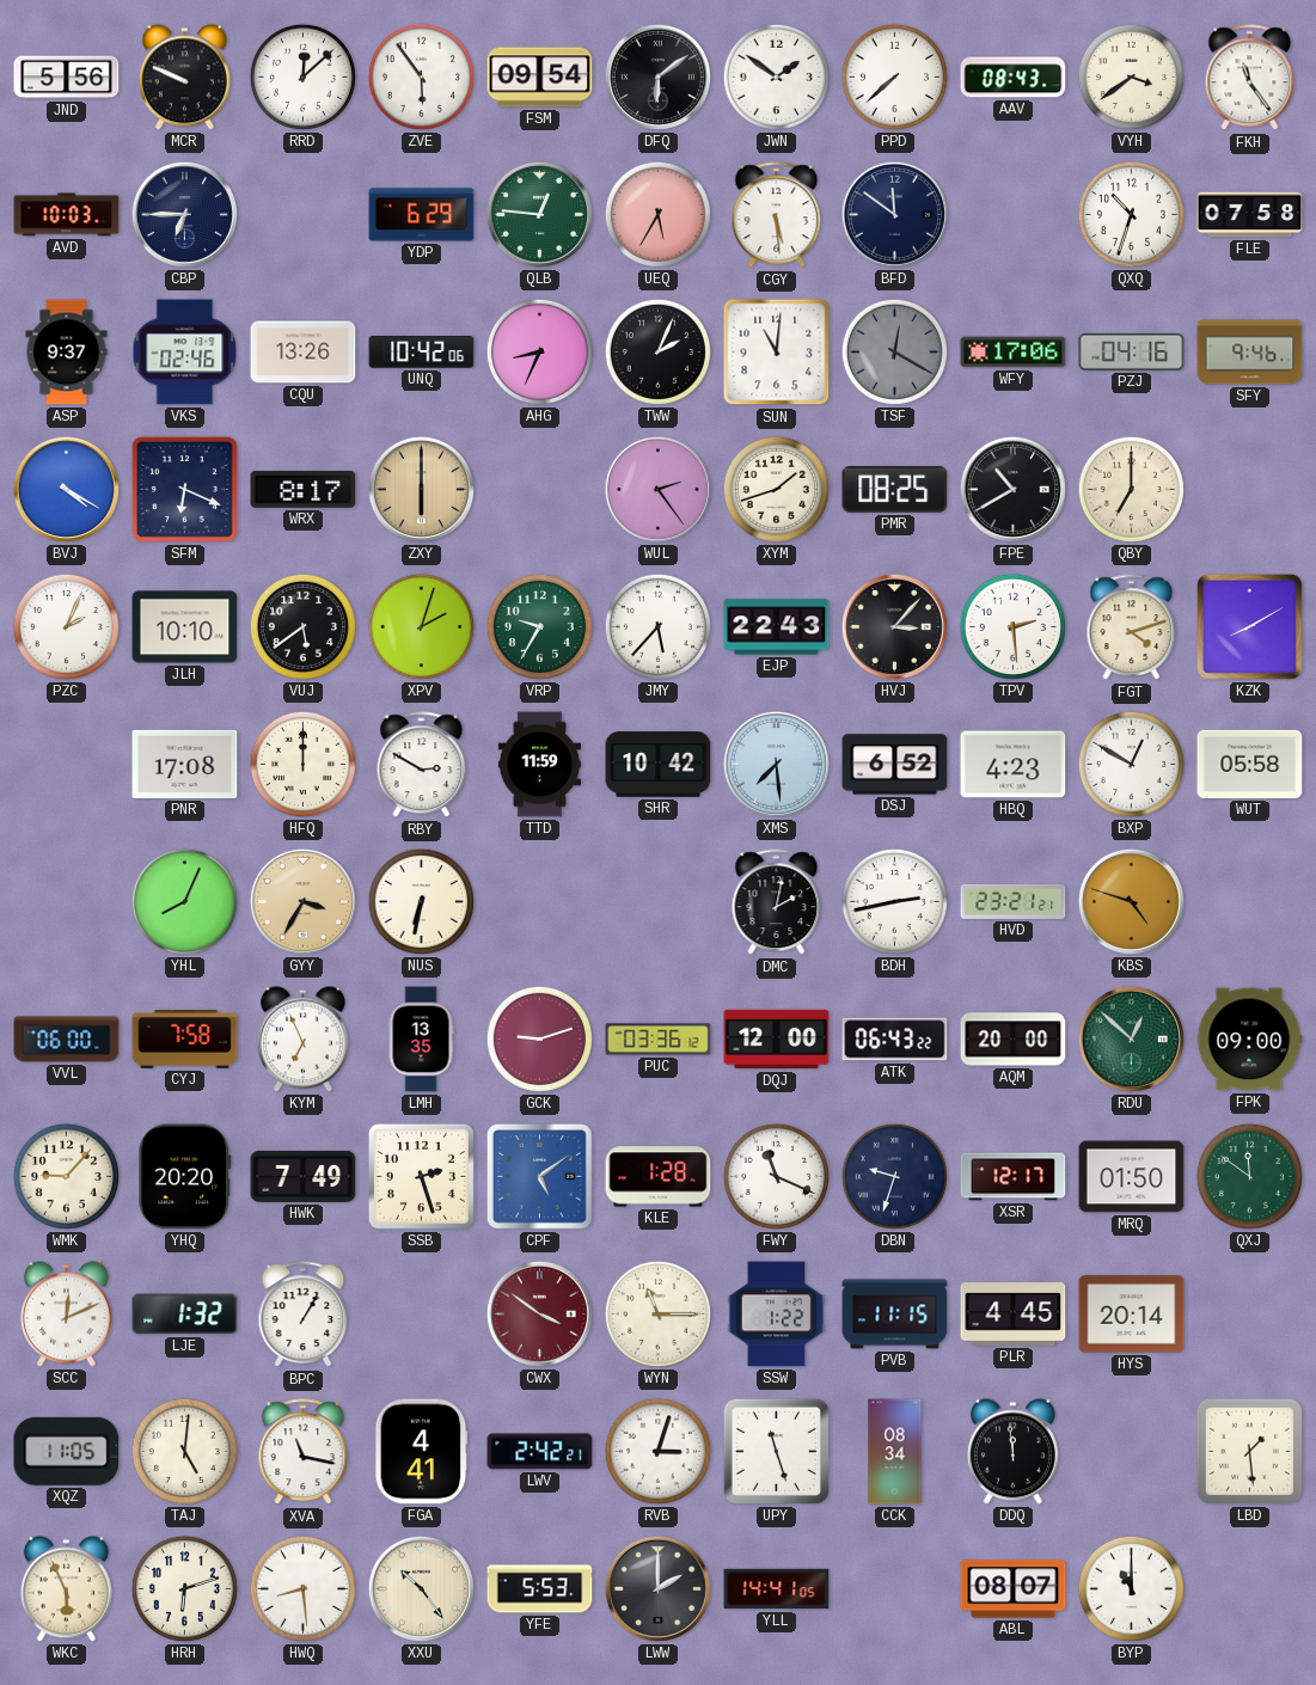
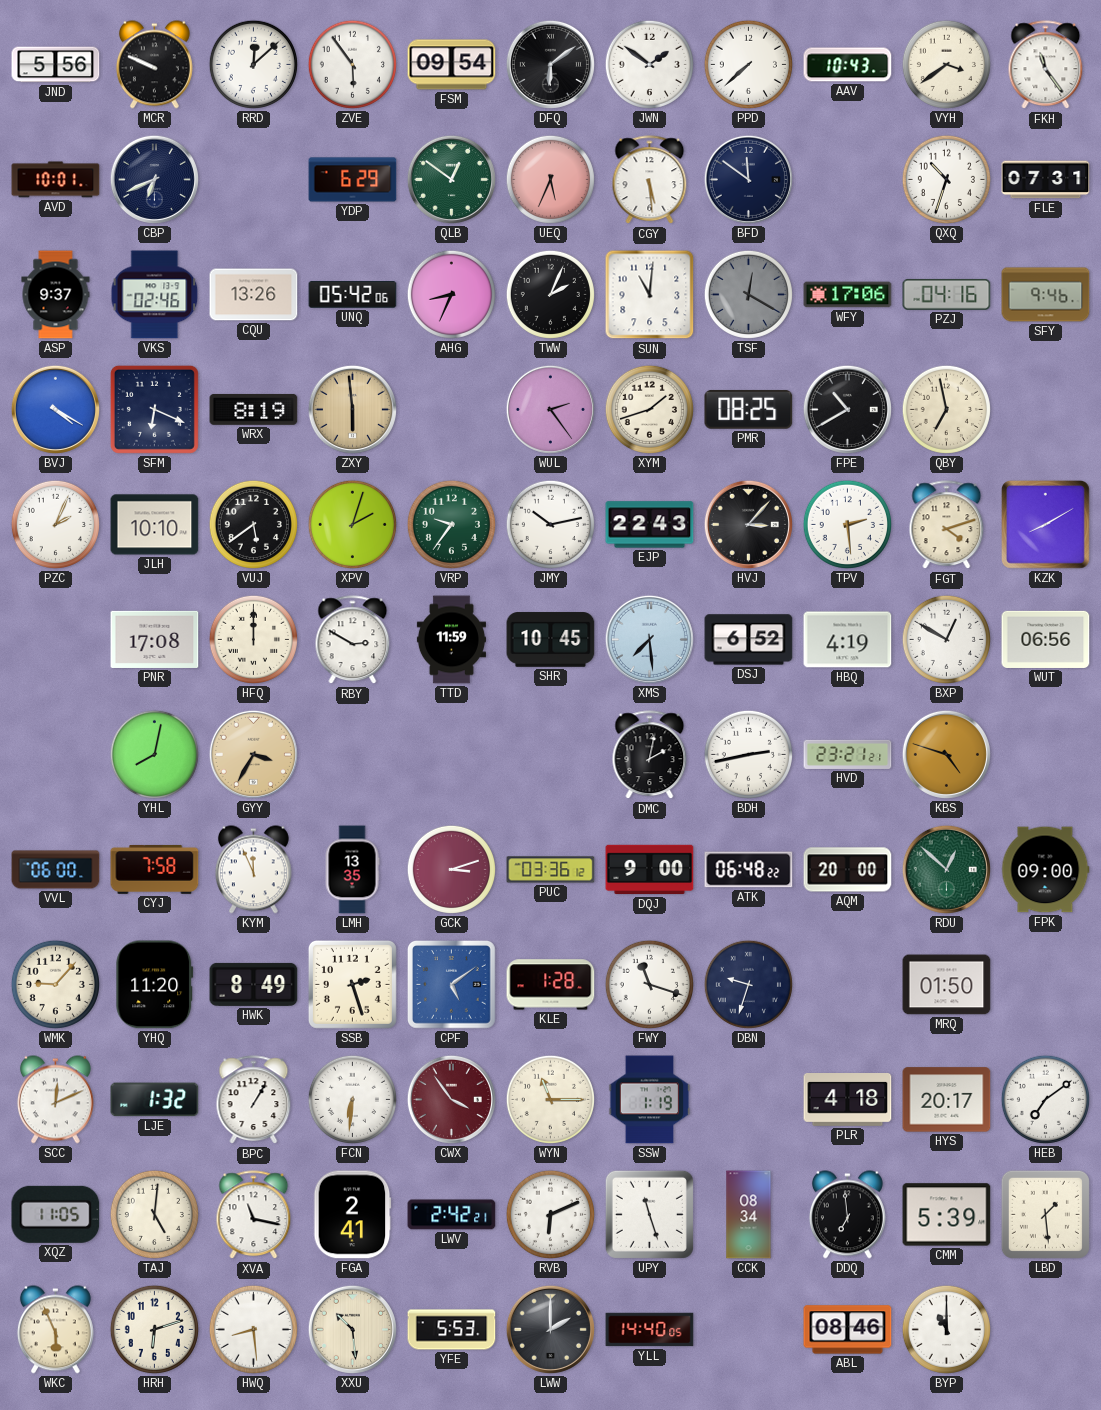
AAV: 08:43 -> 10:43 (848, 65)
AVD: 10:03 -> 10:01 (56, 180)
CBP: 6:45 -> 6:41 (154, 179)
QLB: 12:46 -> 12:51 (451, 179)
UEQ: 5:35 -> 5:34 (550, 179)
FLE: 07:58 -> 07:31 (1046, 180)
UNQ: 10:42 -> 05:42 (353, 295)
WRX: 8:17 -> 8:19 (254, 409)
ZXY: 6:00 -> 5:59 (352, 409)
QBY: 7:00 -> 6:58 (946, 409)
VRP: 9:35 -> 9:36 (451, 524)
JMY: 5:37 -> 10:13 (550, 524)
SHR: 10:42 -> 10:45 (551, 640)
HBQ: 4:23 -> 4:19 (848, 640)
WUT: 05:58 -> 06:56 (1046, 639)
YHL: 8:04 -> 8:02 (154, 754)
NUS: 6:32 -> none (421, 901)
KYM: 6:56 -> 11:56 (253, 870)
GCK: 9:12 -> 3:12 (451, 869)
DQJ: 12:00 -> 9:00 (650, 870)
ATK: 06:43 -> 06:48 (749, 870)
YHQ: 20:20 -> 11:20 (155, 985)
HWK: 7:49 -> 8:49 (254, 984)
FWY: 11:19 -> 11:18 (649, 984)
XSR: 12:17 -> none (1014, 1177)
QXJ: 11:51 -> none (1249, 1176)
FCN: none -> 6:31 (352, 1099)
CWX: 3:51 -> 3:54 (451, 1099)
SSW: 1:22 -> 1:19 (650, 1100)
PVB: 11:15 -> none (895, 1315)
PLR: 4:45 -> 4:18 (848, 1100)
HYS: 20:14 -> 20:17 (947, 1100)
HEB: none -> 7:09 (1045, 1099)
FGA: 4:41 -> 2:41 (353, 1215)
RVB: 3:03 -> 6:11 (550, 1214)
DDQ: 11:59 -> 6:59 (847, 1215)
CMM: none -> 5:39 (947, 1215)
XXU: 10:24 -> 10:29 (352, 1329)
YLL: 14:41 -> 14:40 (650, 1330)
ABL: 08:07 -> 08:46 (848, 1330)
